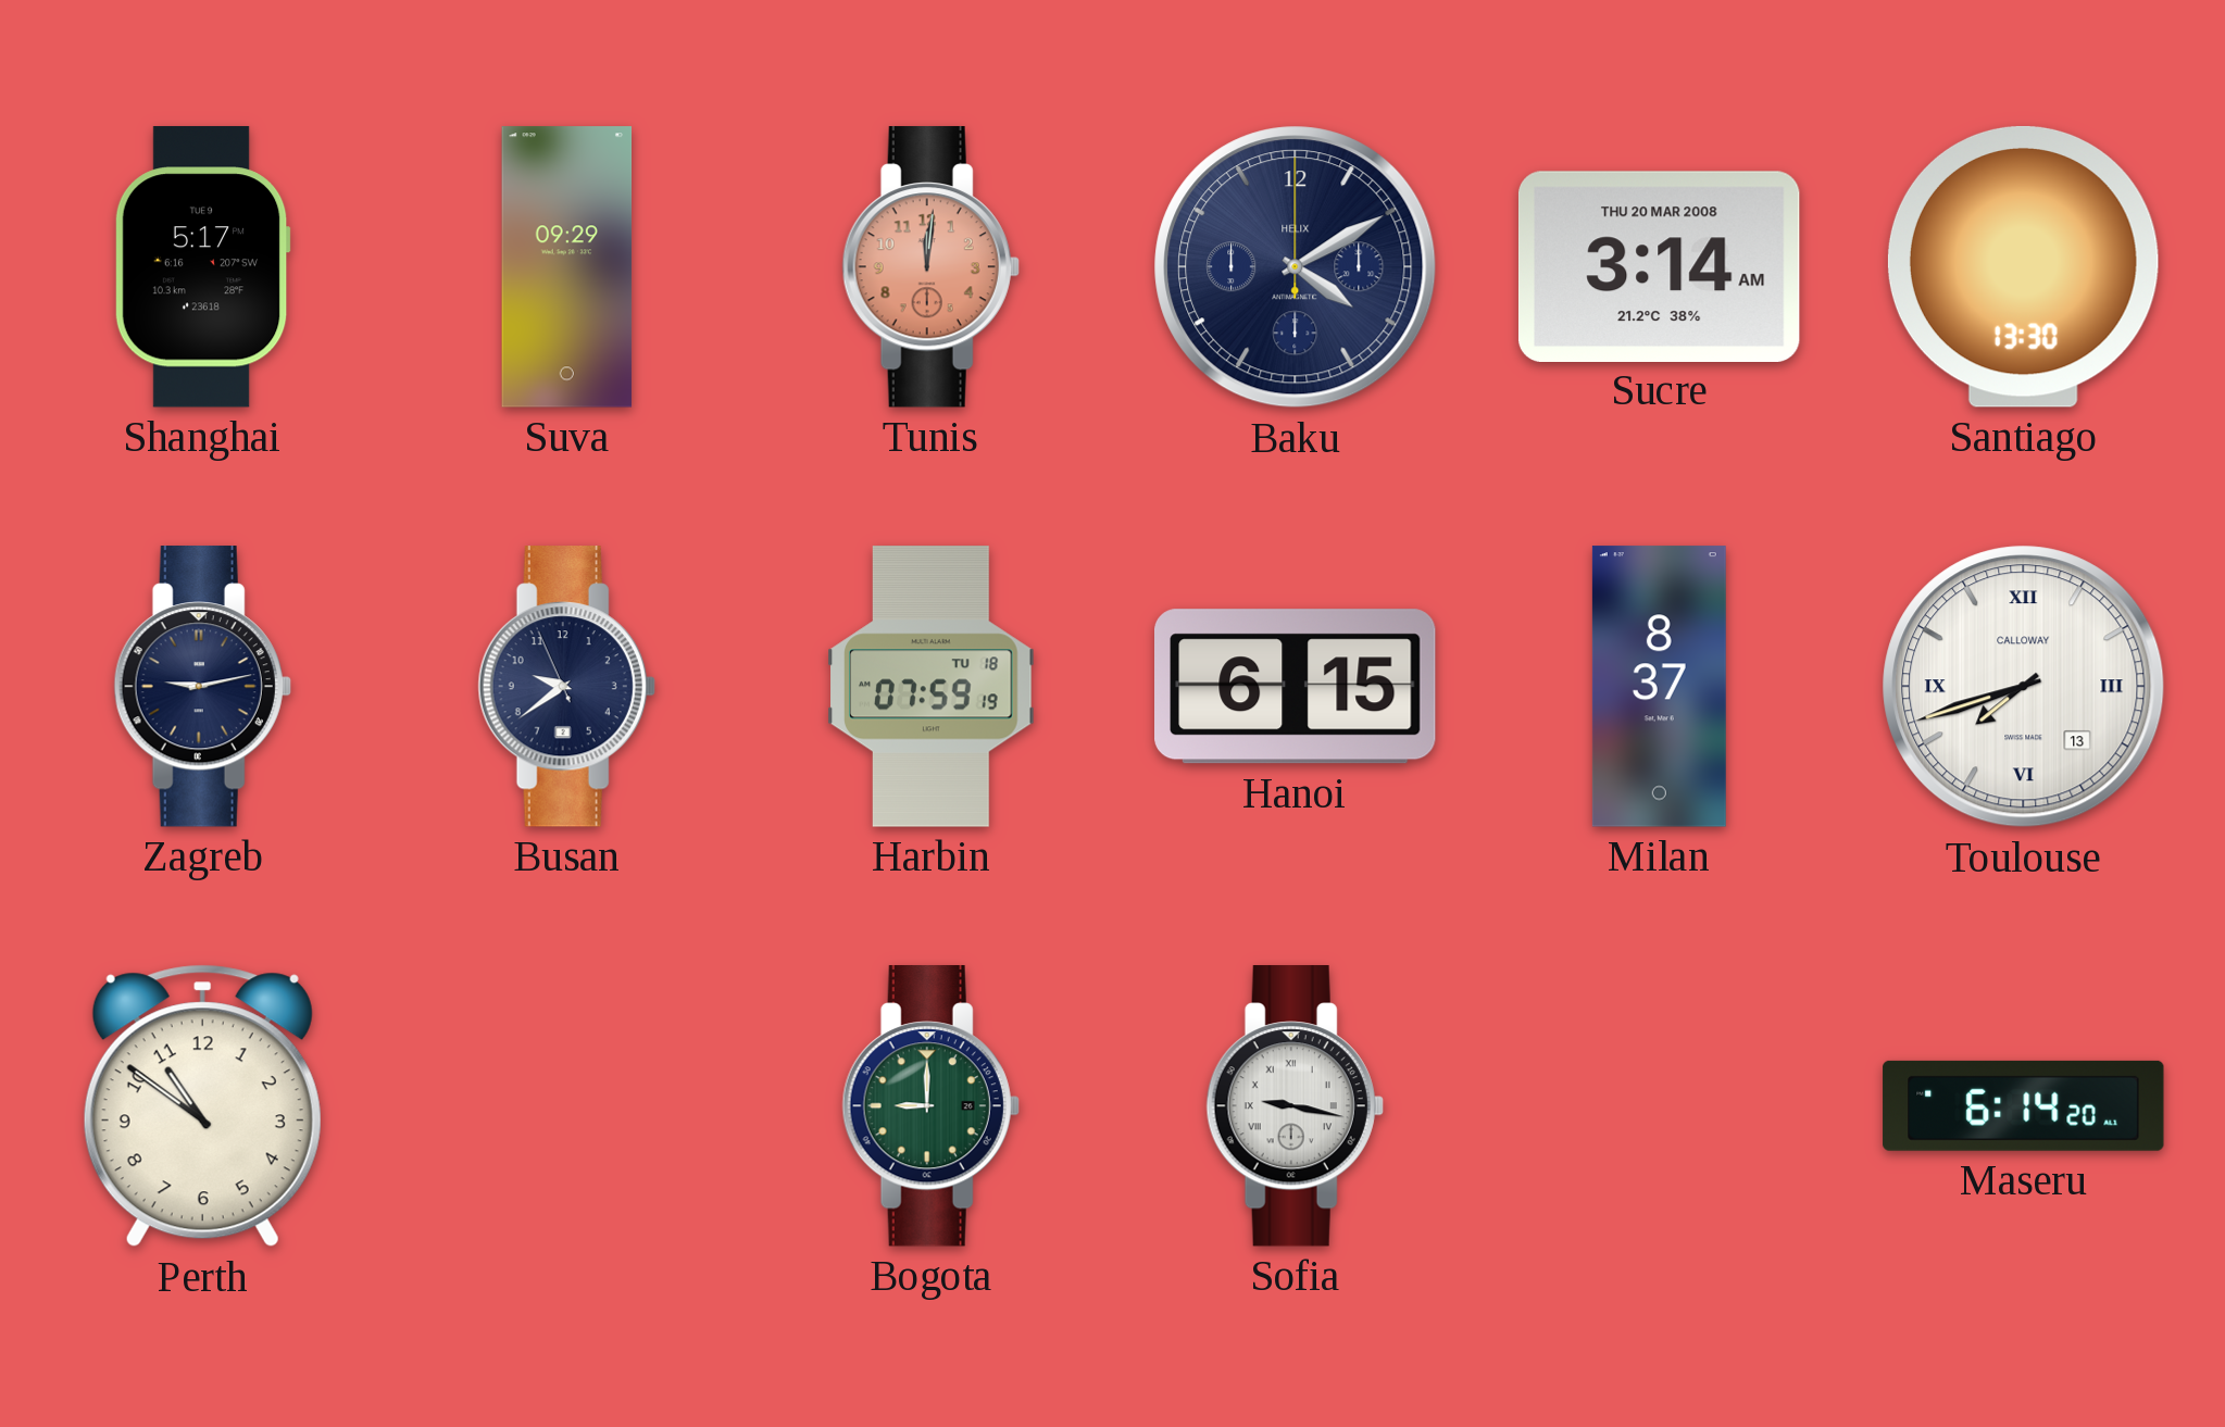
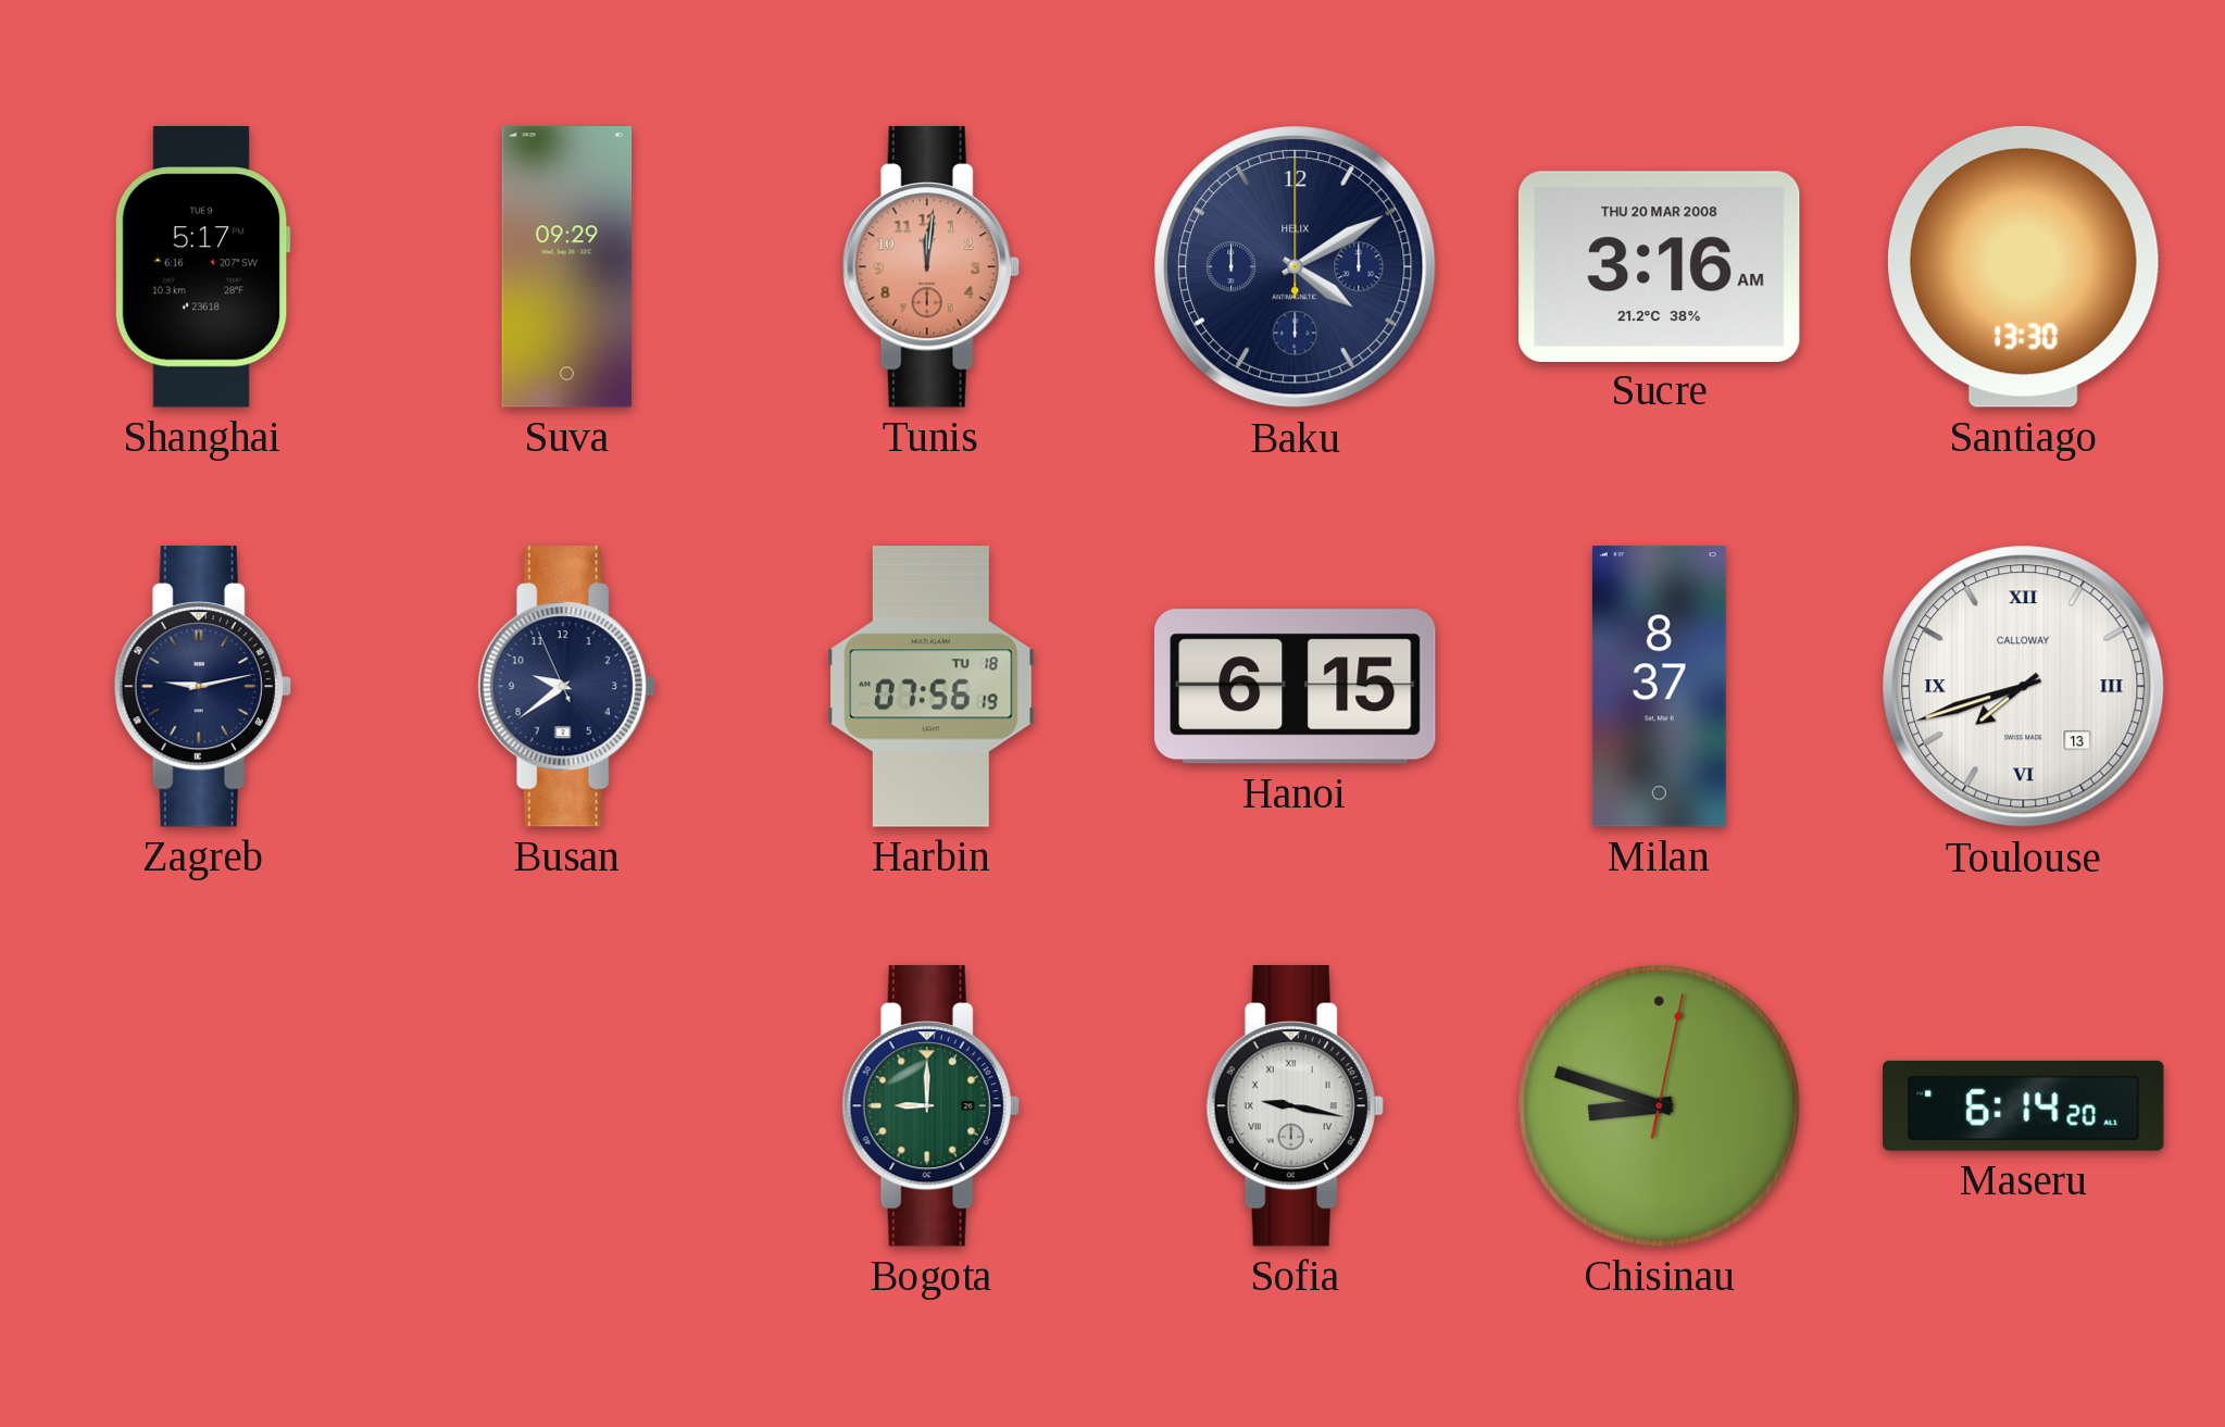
Sucre: 3:14 -> 3:16 (1659, 266)
Harbin: 07:59 -> 07:56 (932, 687)
Perth: 10:51 -> none (202, 1106)
Chisinau: none -> 8:48 (1660, 1106)
